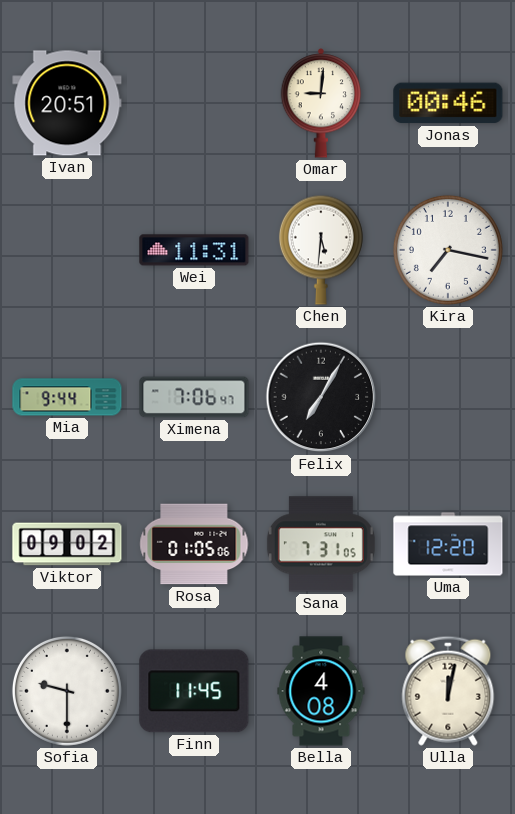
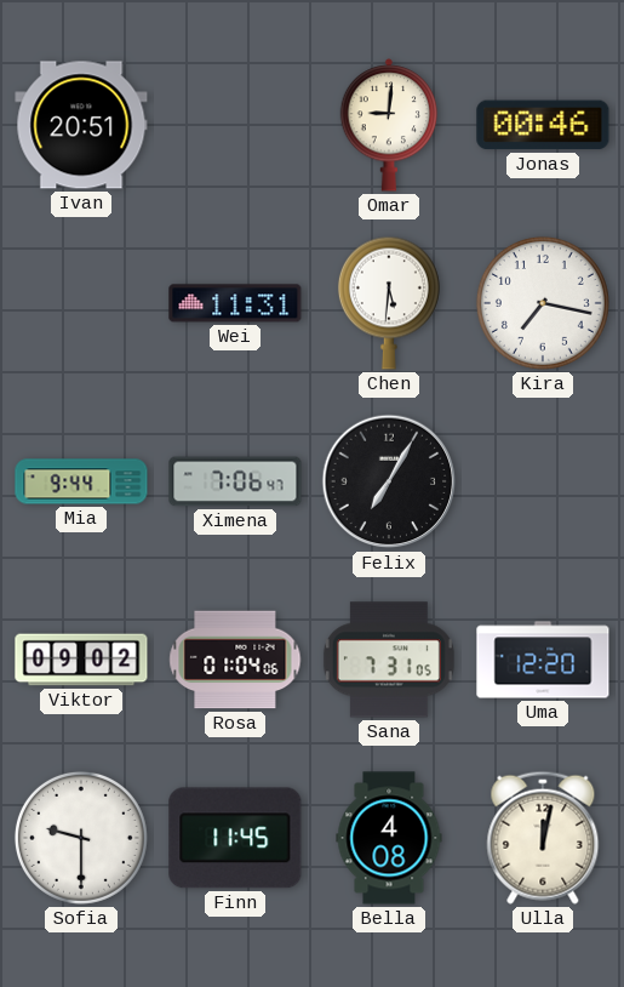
Rosa: 01:05 -> 01:04 (235, 660)
